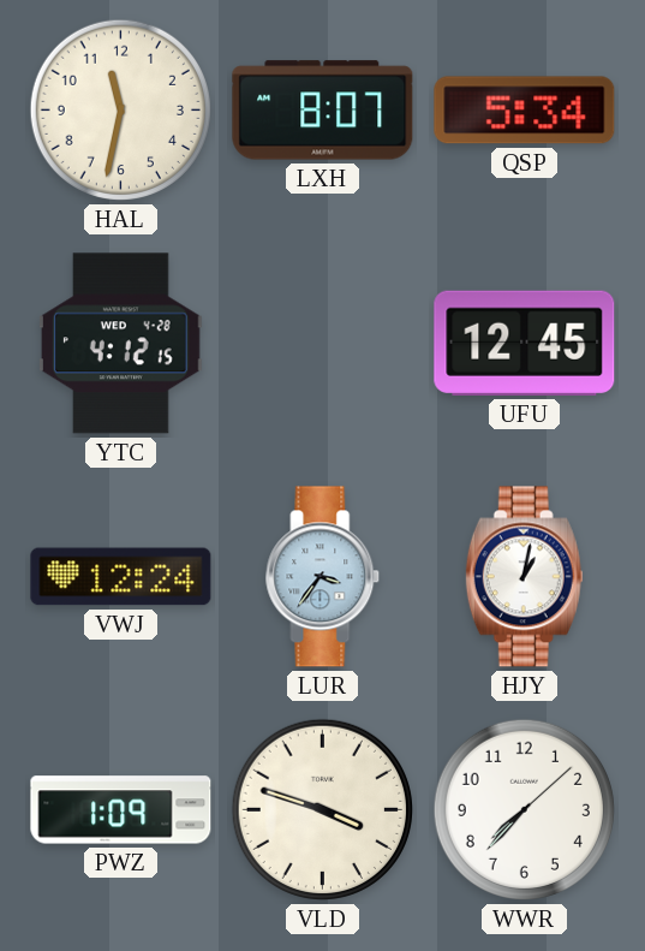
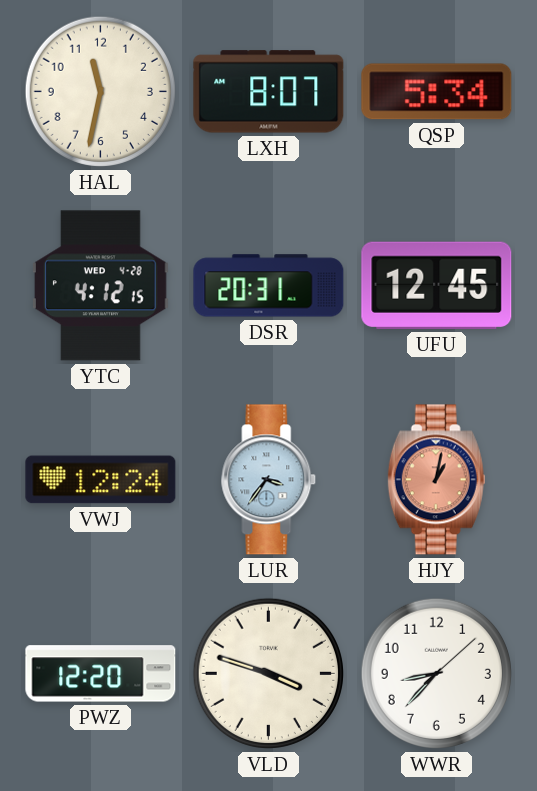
DSR: none -> 20:31 (269, 286)
HJY dial: white -> salmon (436, 480)
PWZ: 1:09 -> 12:20 (101, 674)
WWR: 7:37 -> 8:37 (436, 673)
